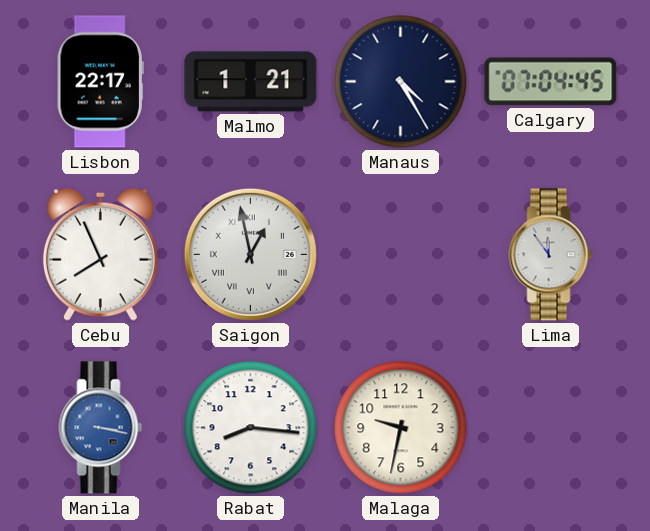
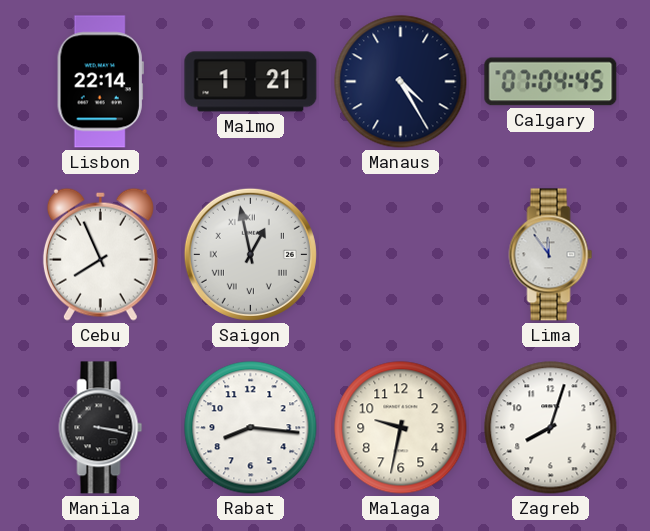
Lisbon: 22:17 -> 22:14 (100, 82)
Manila dial: blue -> black (101, 428)
Zagreb: none -> 8:03 (551, 428)
